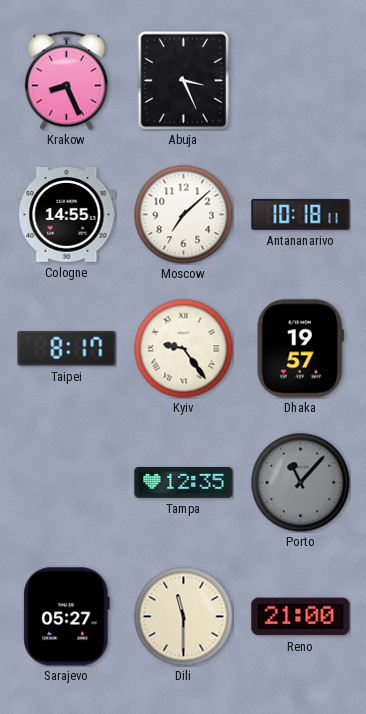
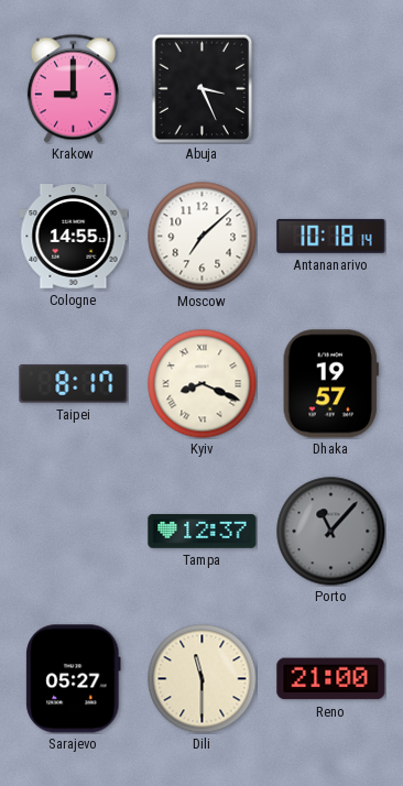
Krakow: 8:26 -> 9:00 (73, 88)
Antananarivo: 10:18:11 -> 10:18:14 (331, 236)
Kyiv: 9:24 -> 8:19 (203, 384)
Tampa: 12:35 -> 12:37 (203, 532)
